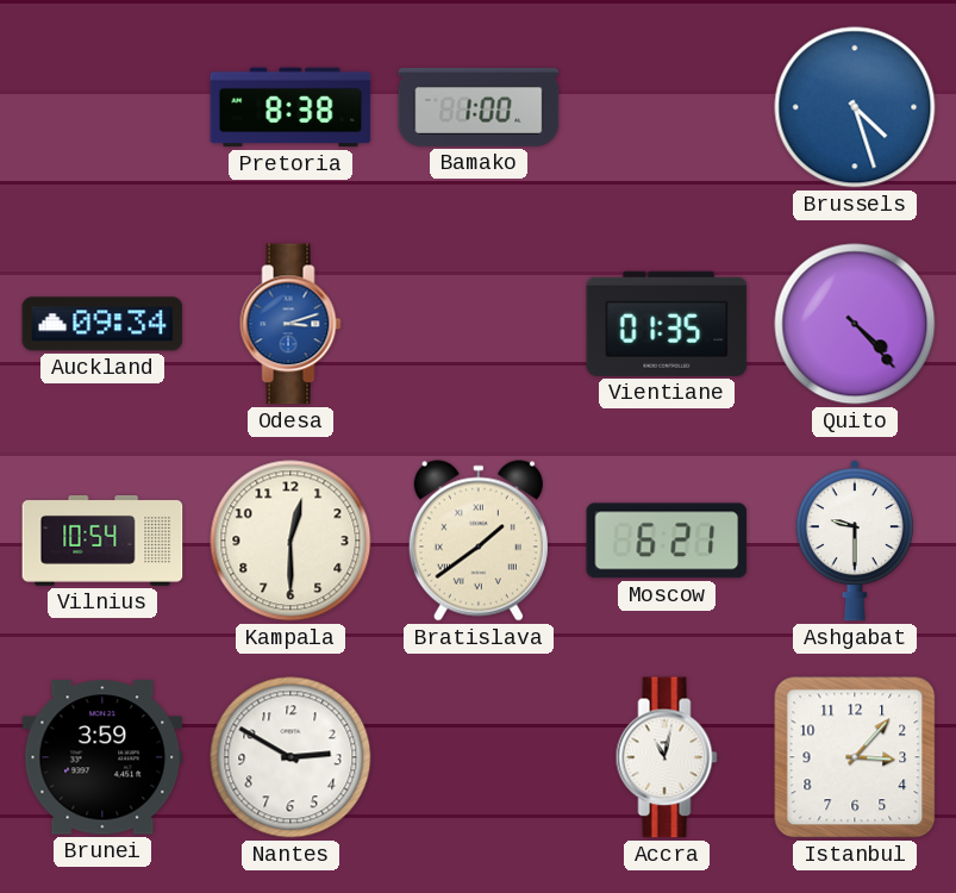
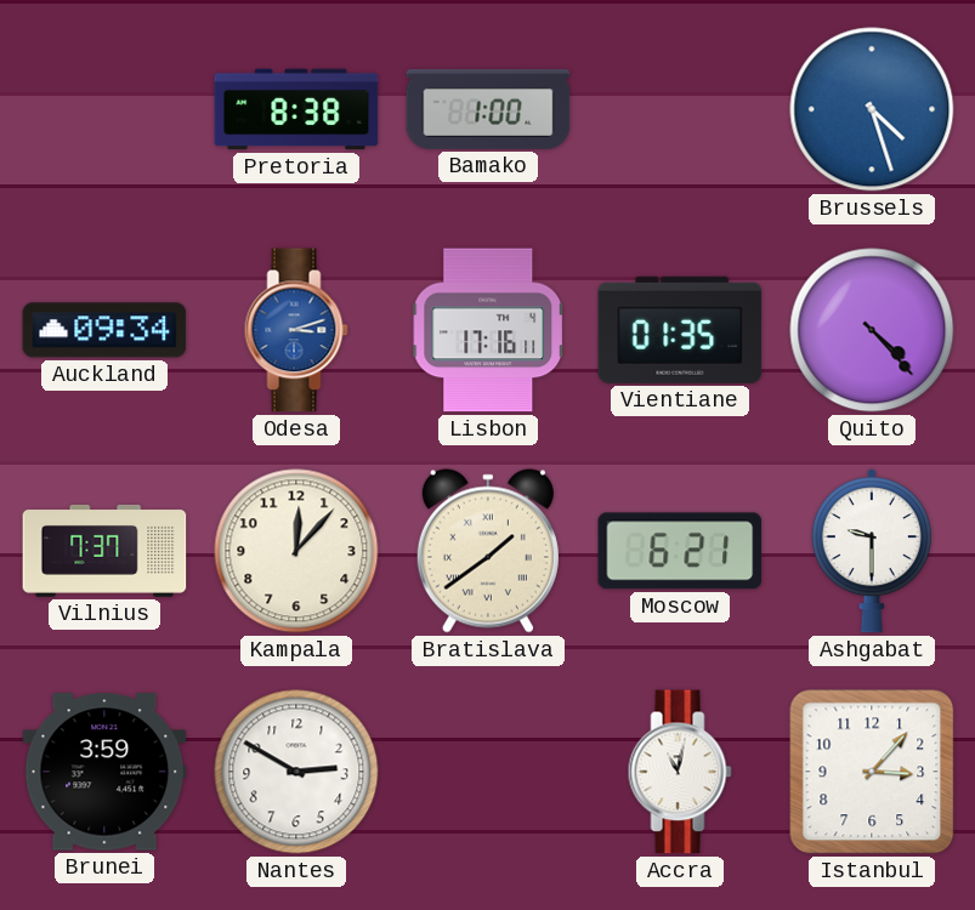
Lisbon: none -> 17:16 (488, 330)
Vilnius: 10:54 -> 7:37 (104, 551)
Kampala: 12:30 -> 12:07 (296, 551)
